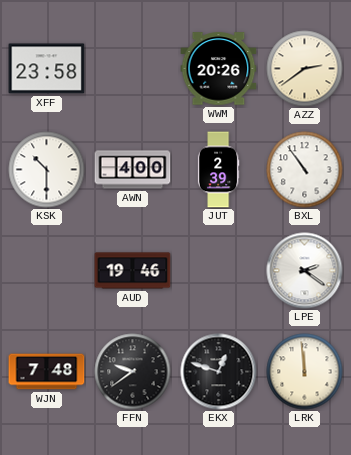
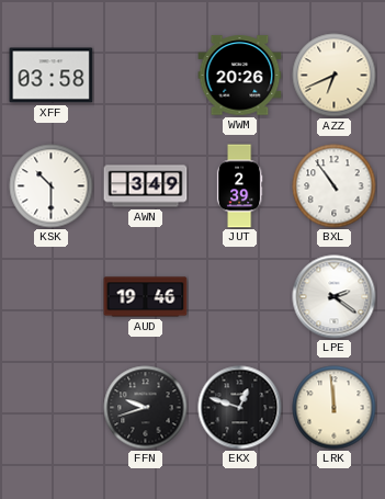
XFF: 23:58 -> 03:58 (52, 76)
AZZ: 2:39 -> 6:41 (335, 76)
AWN: 4:00 -> 3:49 (146, 186)
WJN: 7:48 -> none (47, 372)
FFN: 9:39 -> 9:42 (146, 408)
